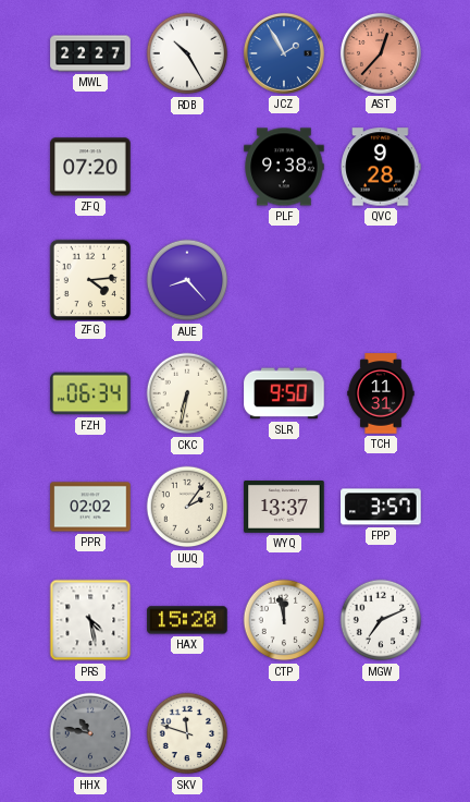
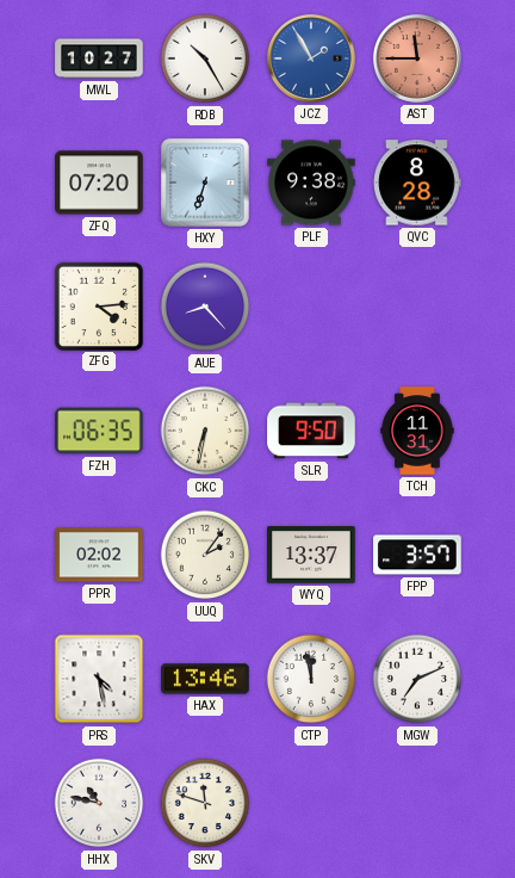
MWL: 22:27 -> 10:27 (99, 58)
AST: 12:37 -> 11:45 (417, 58)
HXY: none -> 6:33 (205, 183)
QVC: 9:28 -> 8:28 (417, 183)
FZH: 06:34 -> 06:35 (99, 431)
HAX: 15:20 -> 13:46 (205, 679)
HHX dial: grey -> white (99, 803)
